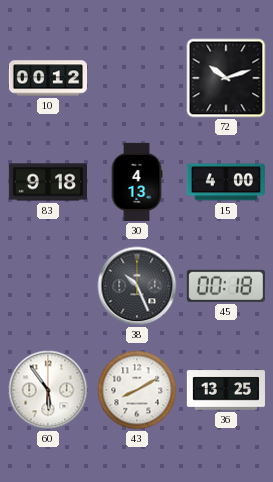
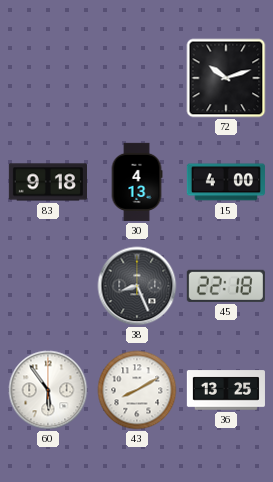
10: 00:12 -> none (47, 78)
38: 10:26 -> 8:26 (137, 286)
45: 00:18 -> 22:18 (226, 286)
